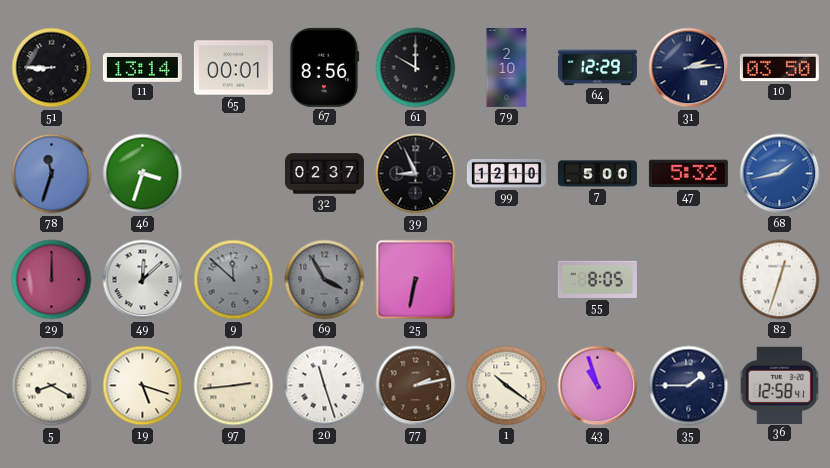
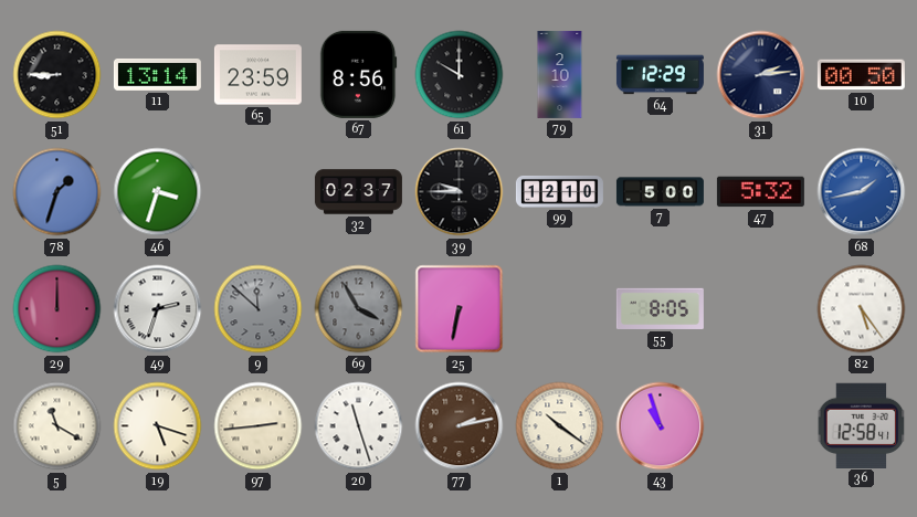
65: 00:01 -> 23:59 (257, 75)
10: 03:50 -> 00:50 (861, 75)
78: 11:33 -> 1:33 (57, 192)
39: 8:56 -> 9:45 (460, 192)
49: 12:08 -> 2:33 (158, 309)
82: 12:33 -> 5:24 (862, 309)
5: 8:20 -> 11:20 (57, 426)
35: 1:45 -> none (689, 386)
